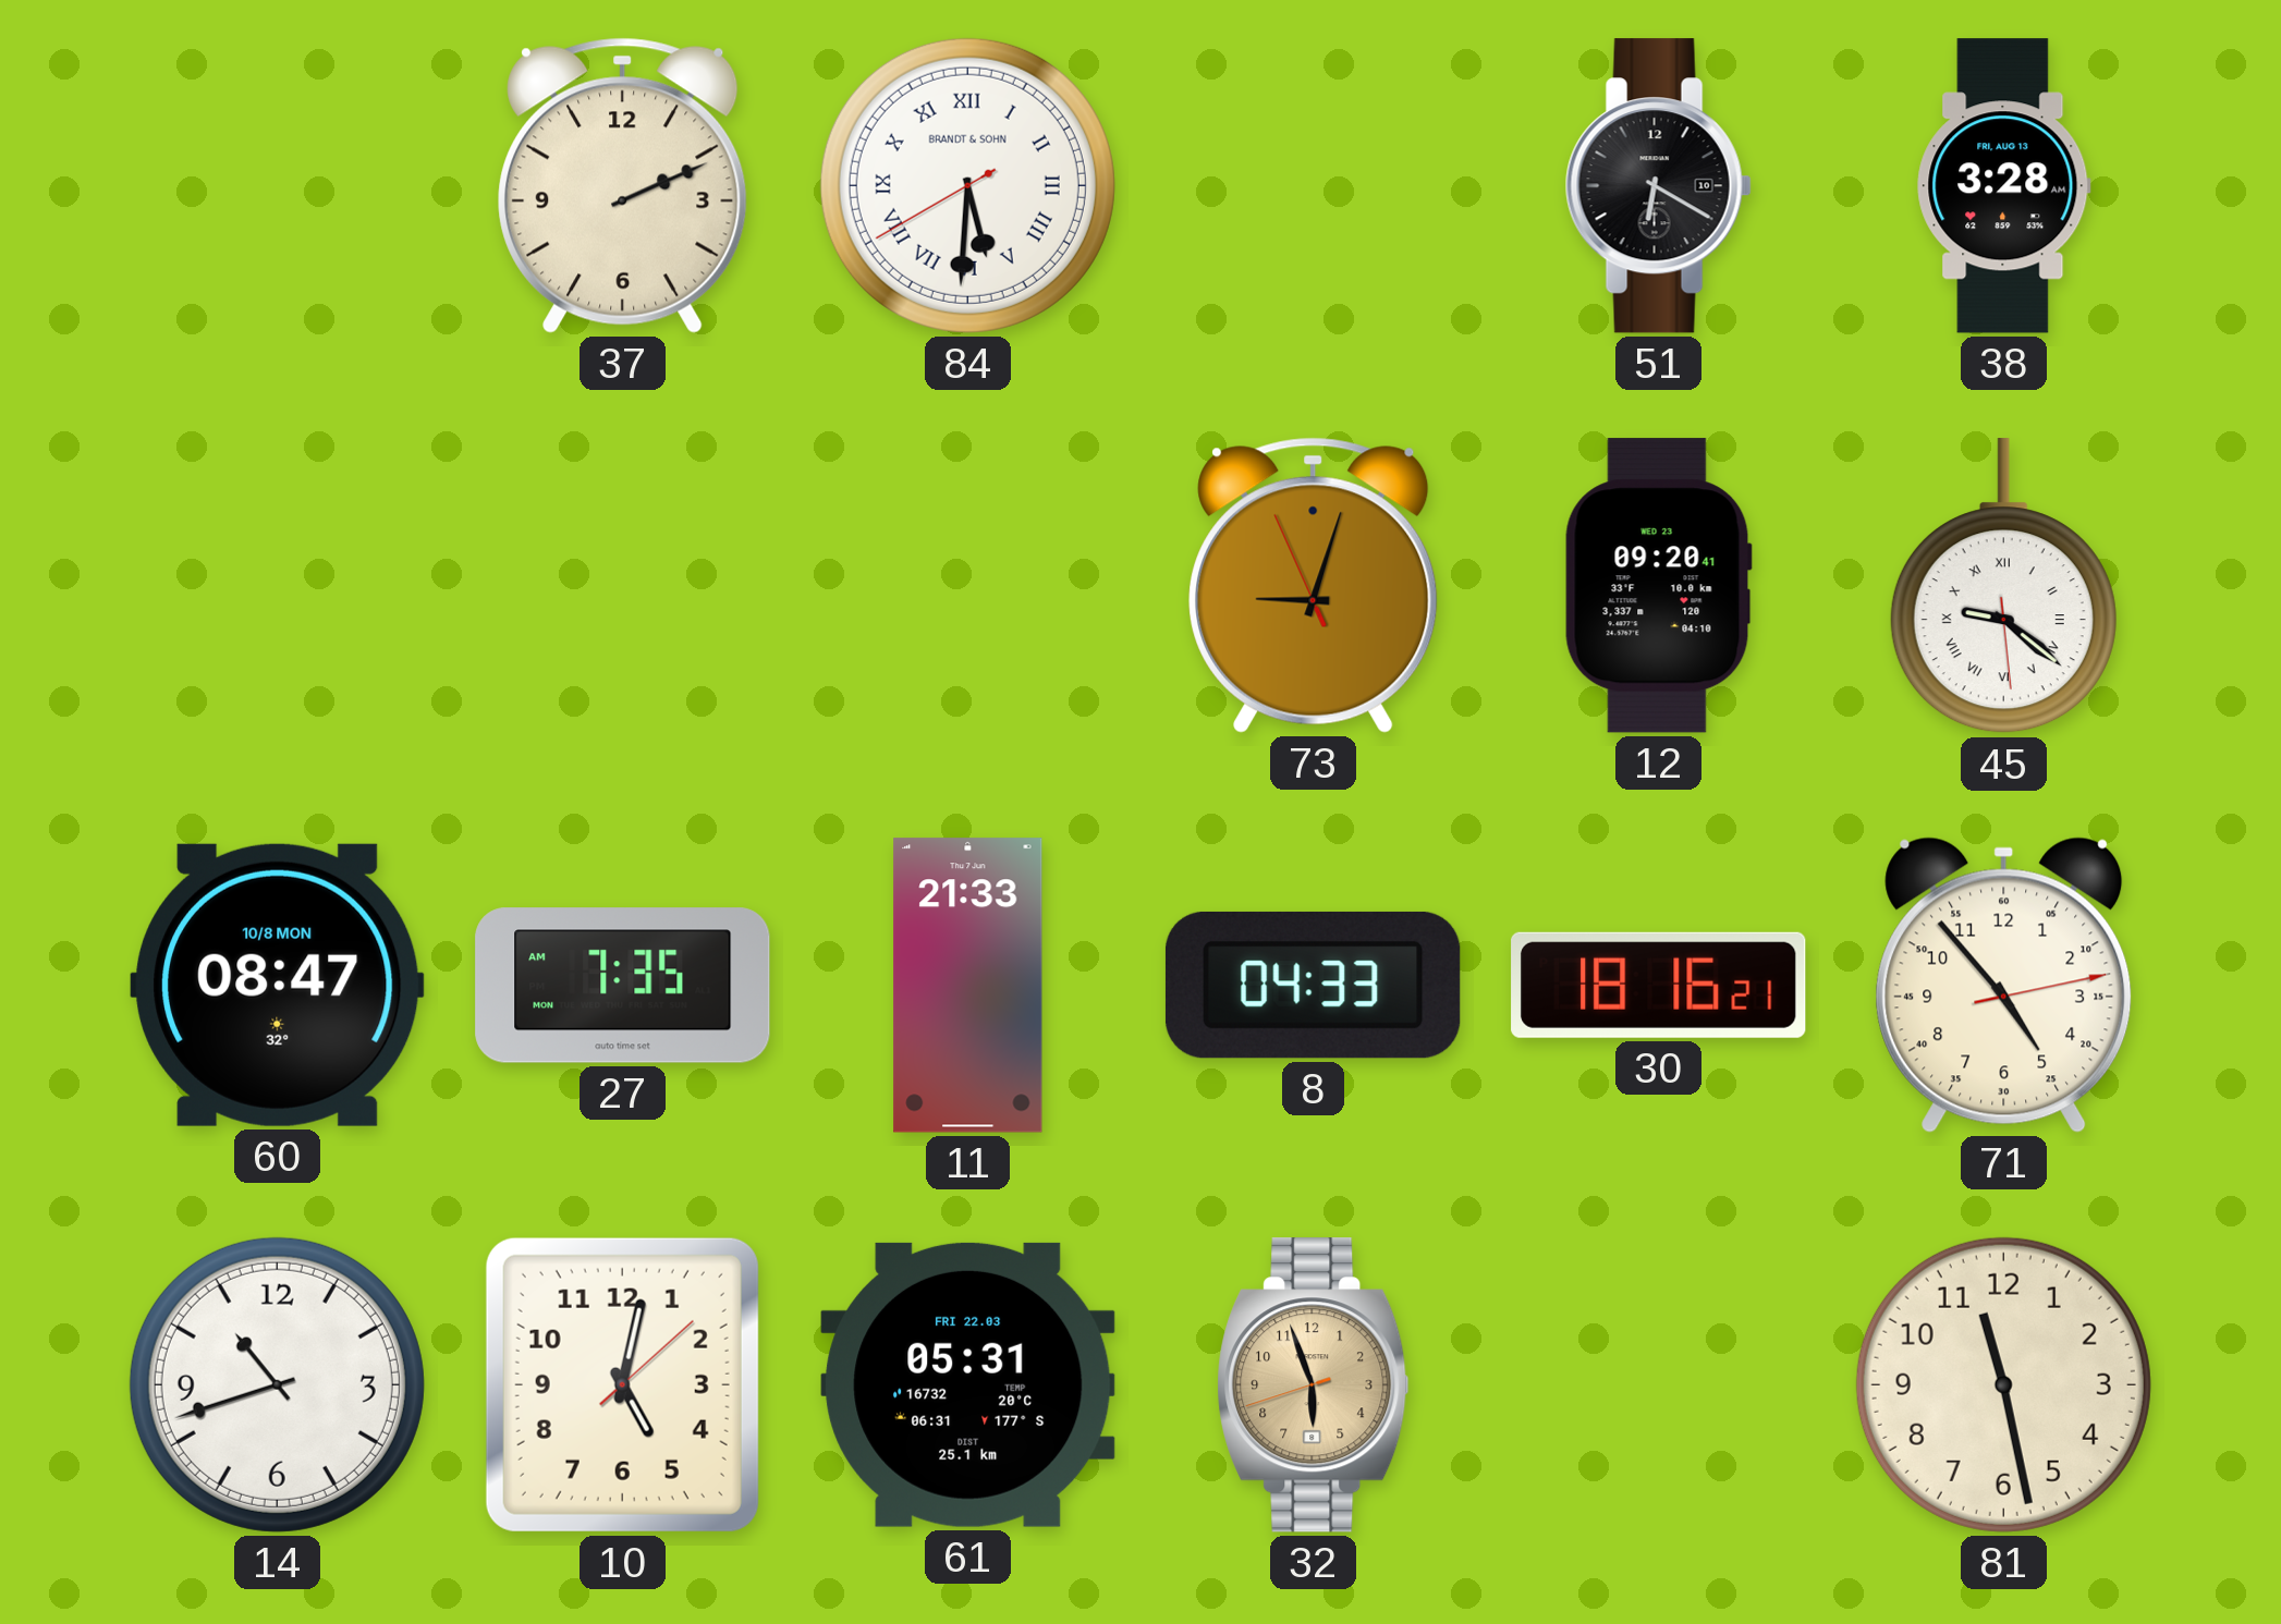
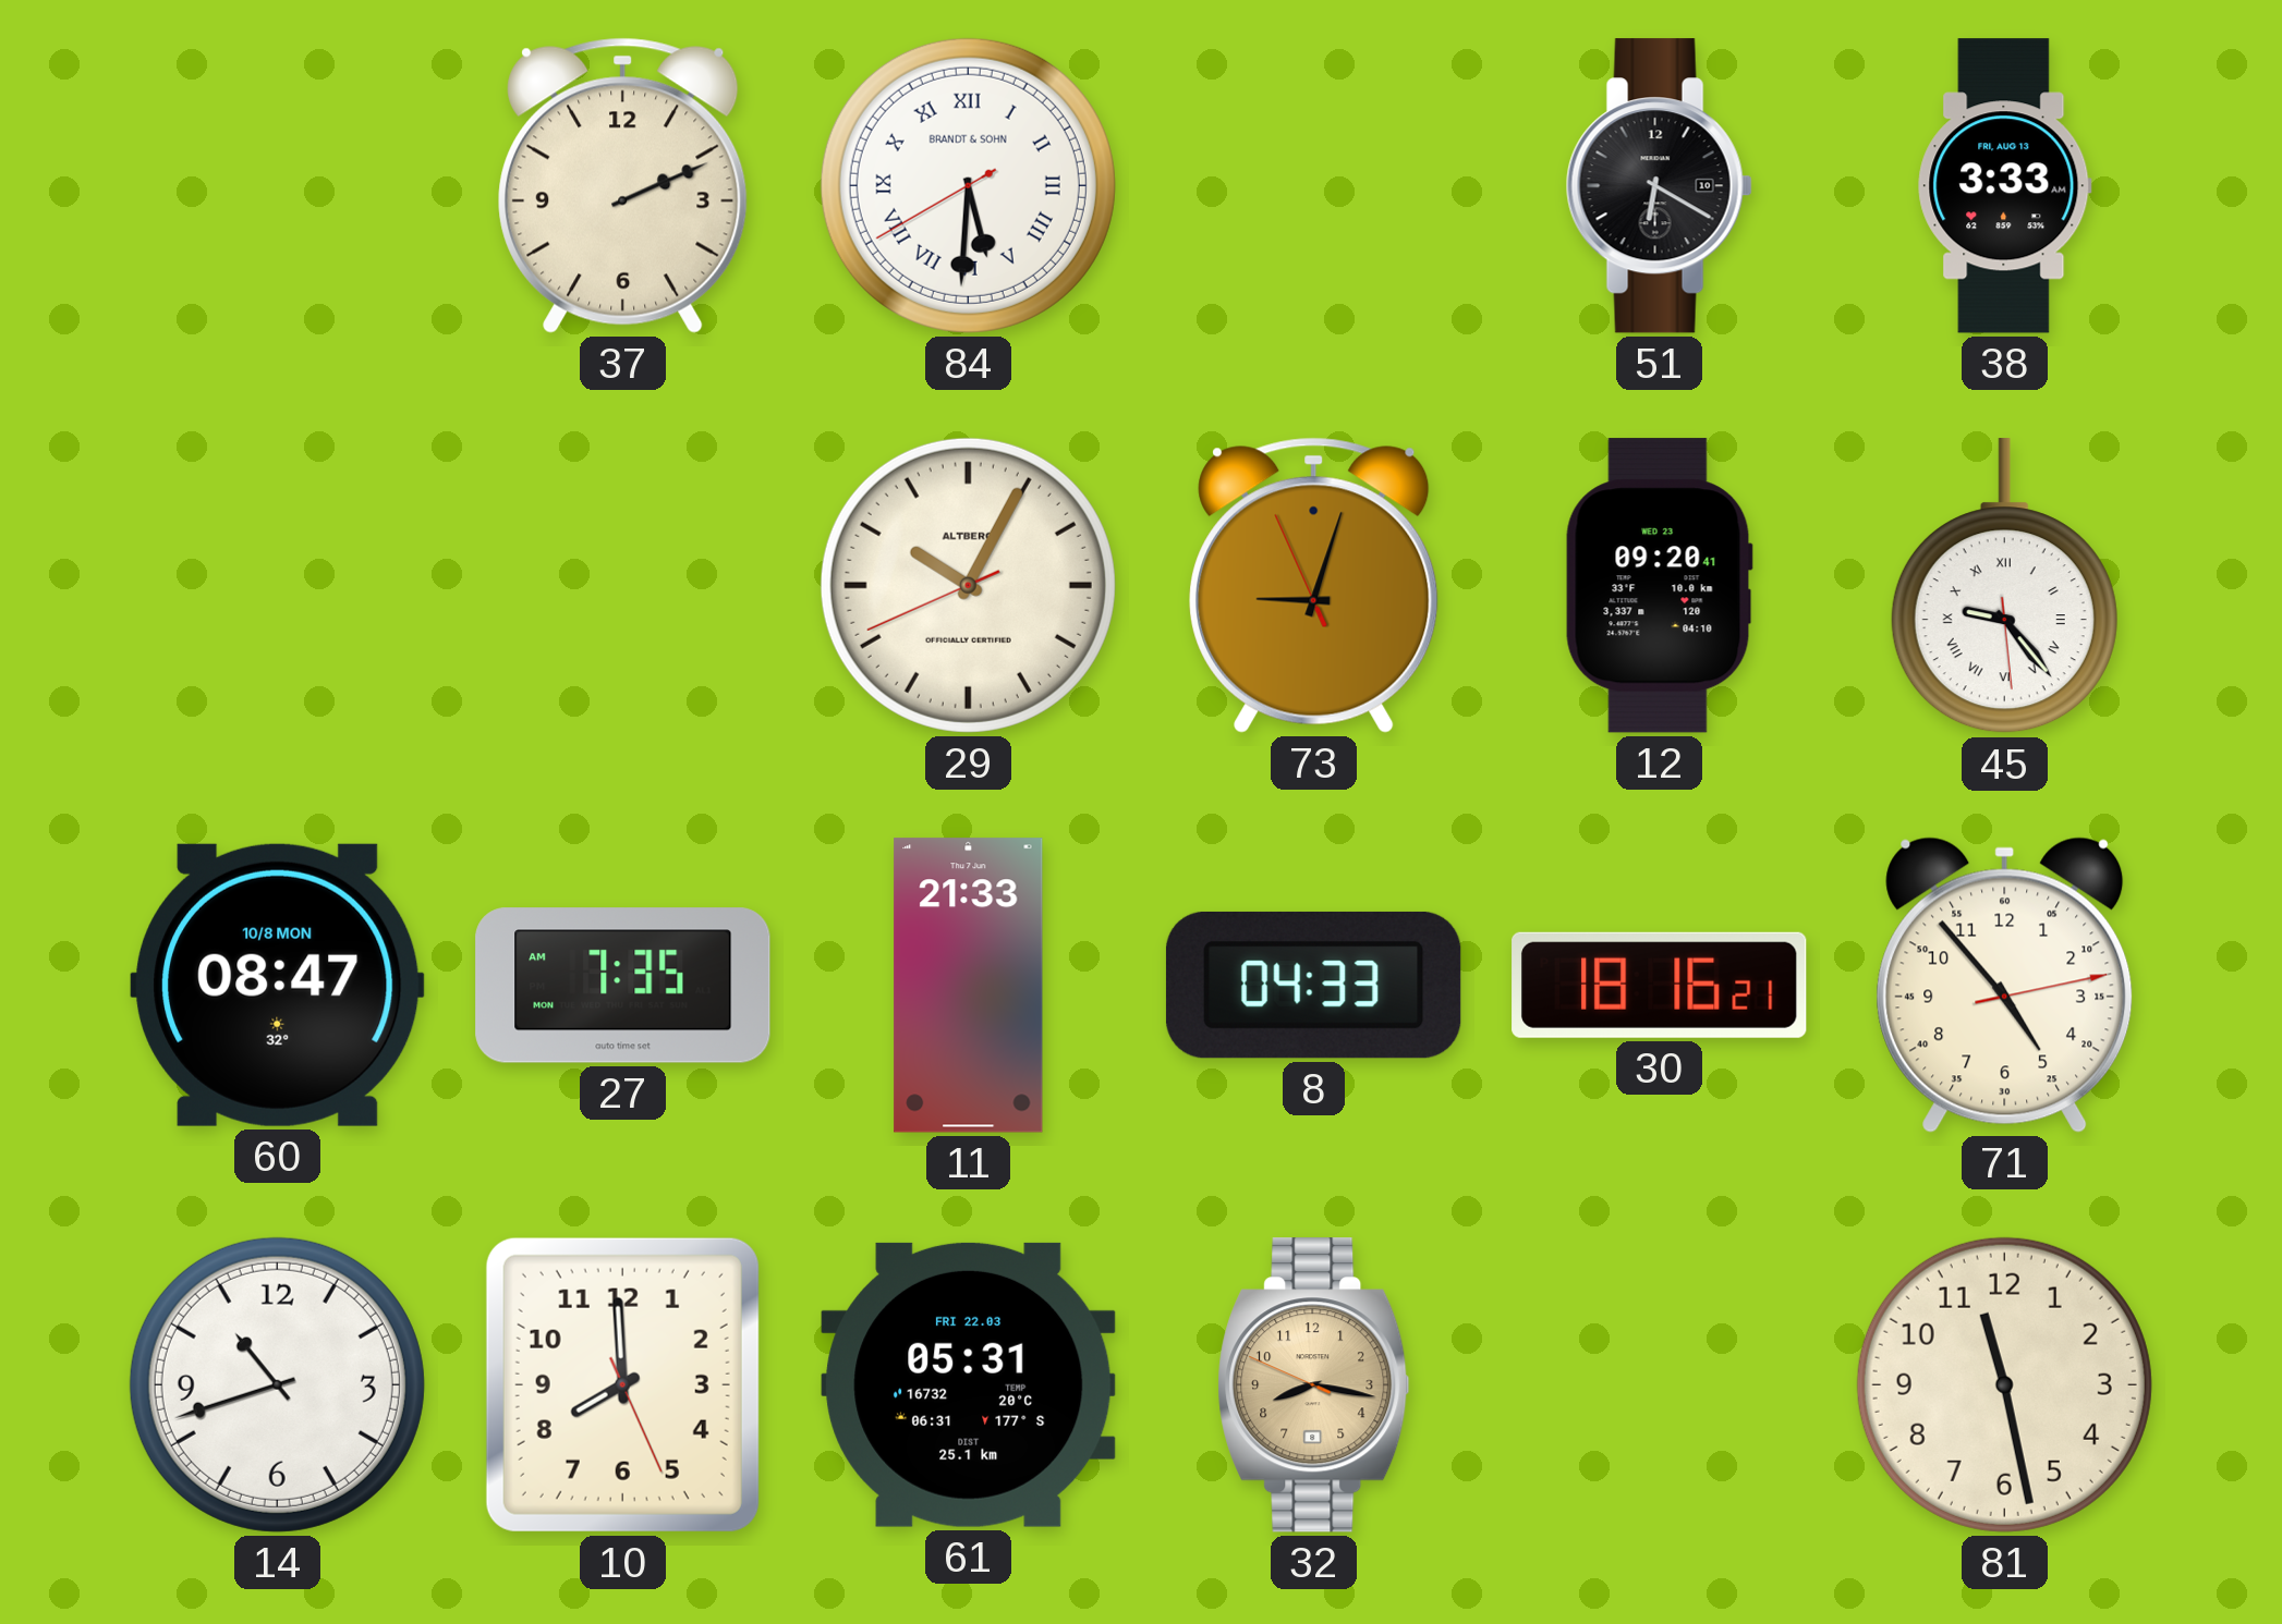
38: 3:28 -> 3:33 (2005, 186)
29: none -> 10:04 (968, 585)
45: 9:21 -> 9:23 (2004, 586)
10: 5:02 -> 7:59 (622, 1384)
32: 5:56 -> 8:16 (1314, 1385)
